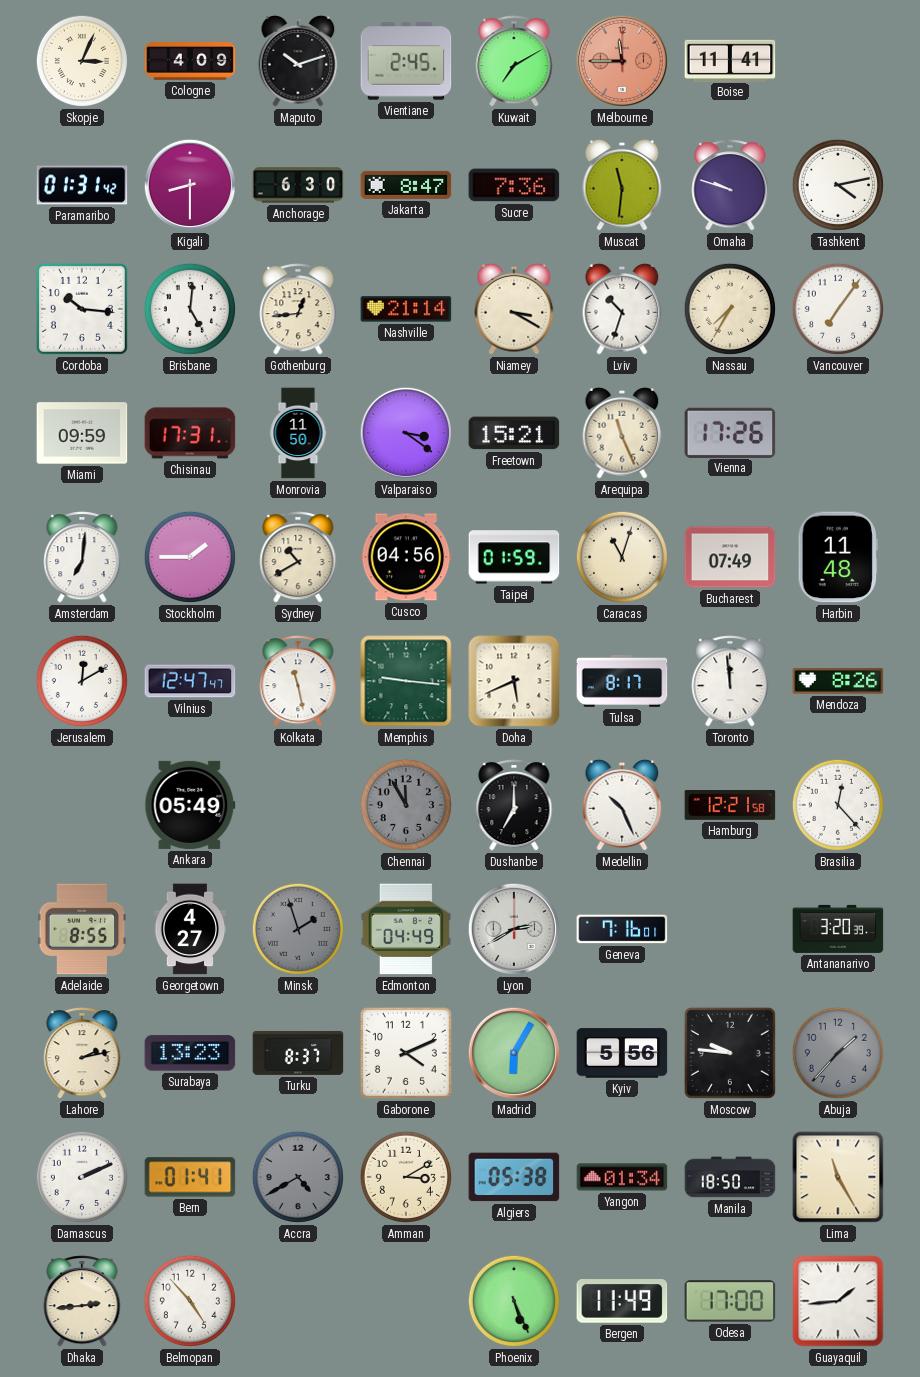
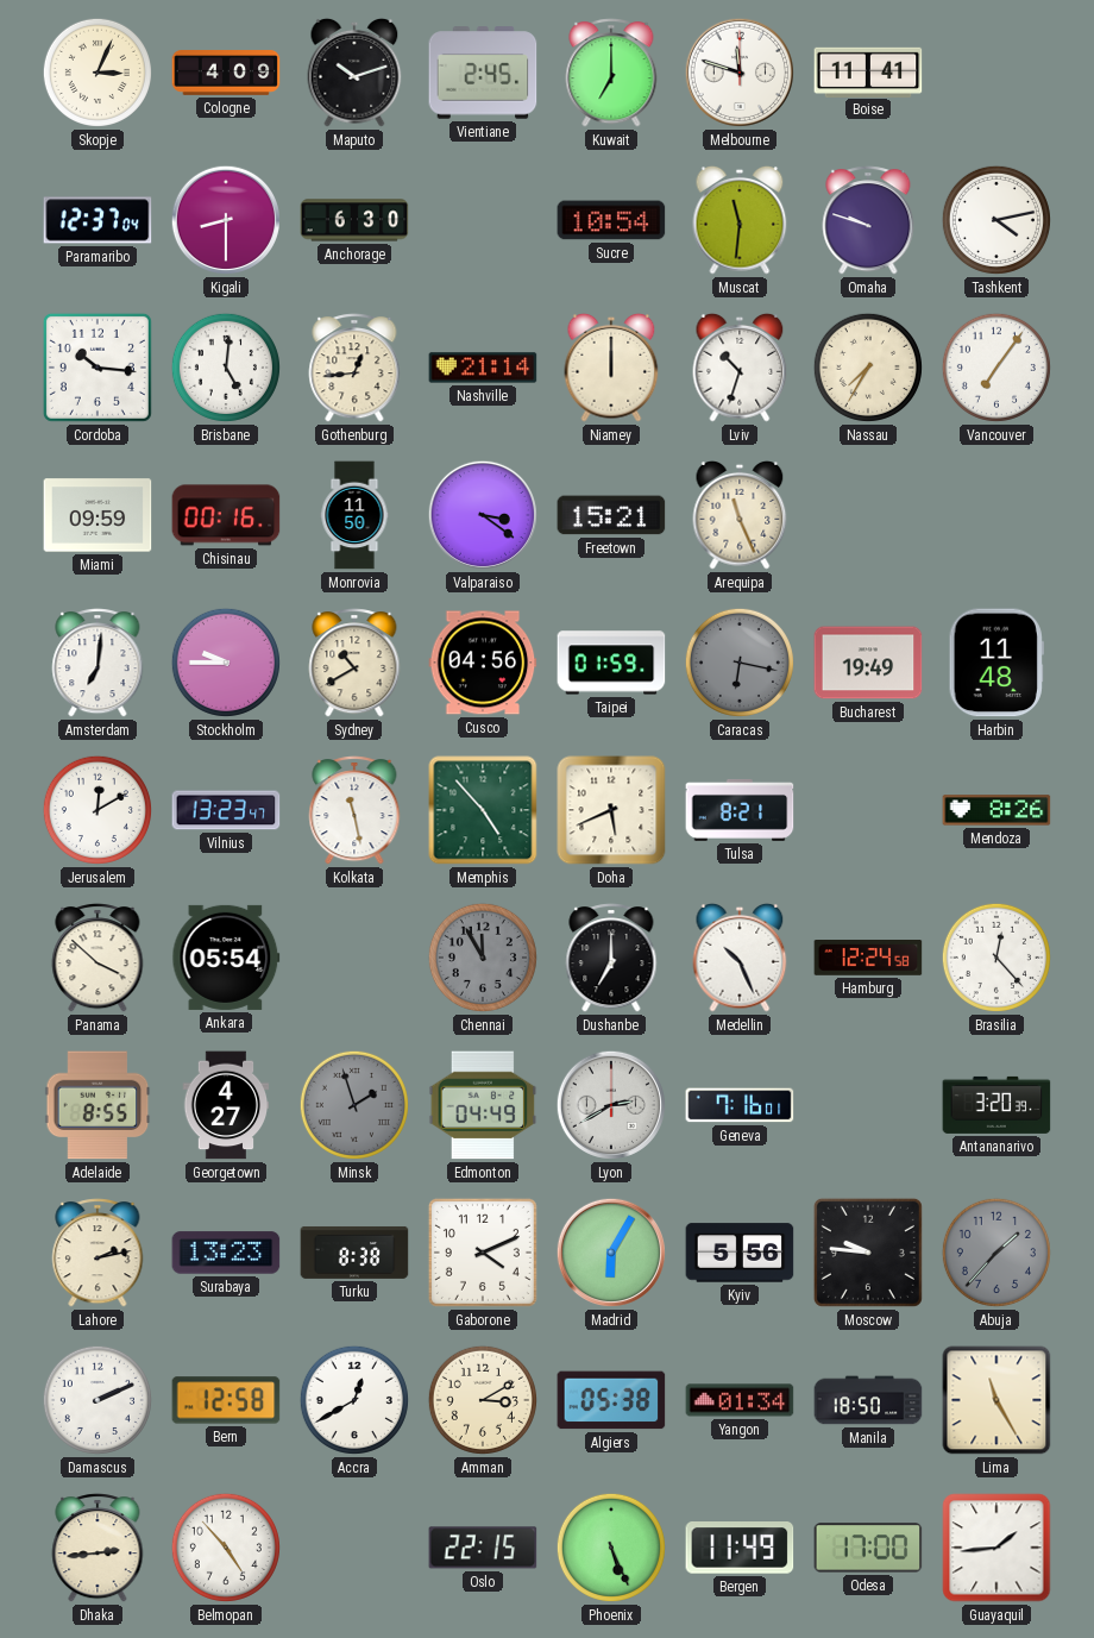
Kuwait: 7:10 -> 7:00 (611, 73)
Melbourne: 11:45 -> 11:48 (740, 73)
Melbourne dial: salmon -> white (740, 73)
Paramaribo: 01:31 -> 12:37 (98, 220)
Jakarta: 8:47 -> none (406, 185)
Sucre: 7:36 -> 10:54 (611, 220)
Niamey: 3:20 -> 12:00 (611, 368)
Chisinau: 17:31 -> 00:16 (226, 515)
Vienna: 17:26 -> none (730, 432)
Stockholm: 1:45 -> 9:45 (226, 663)
Caracas: 11:03 -> 6:17 (740, 663)
Caracas dial: cream -> grey (740, 663)
Bucharest: 07:49 -> 19:49 (868, 663)
Vilnius: 12:47 -> 13:23 (226, 810)
Memphis: 9:16 -> 4:53 (483, 810)
Tulsa: 8:17 -> 8:21 (740, 810)
Toronto: 11:59 -> none (730, 681)
Panama: none -> 3:52 (98, 958)
Ankara: 05:49 -> 05:54 (226, 958)
Hamburg: 12:21 -> 12:24 (868, 959)
Turku: 8:37 -> 8:38 (354, 1253)
Bern: 01:41 -> 12:58 (226, 1400)
Accra: 4:40 -> 12:40 (354, 1400)
Accra dial: grey -> white (354, 1400)
Oslo: none -> 22:15 (483, 1548)
